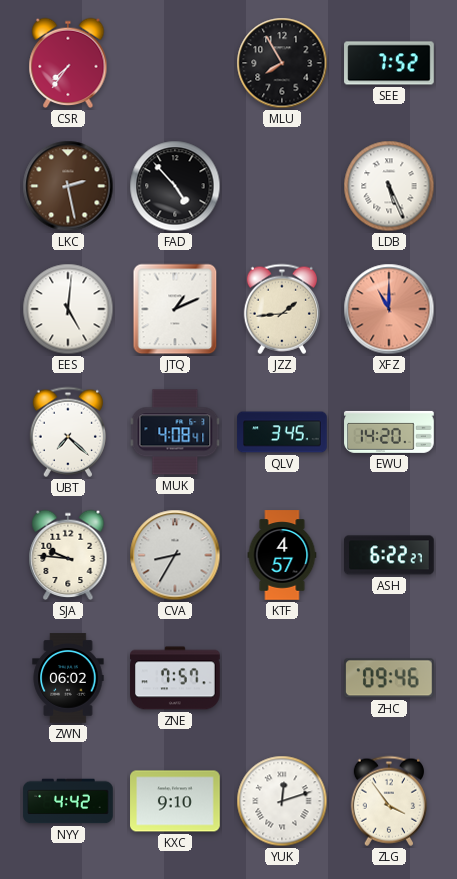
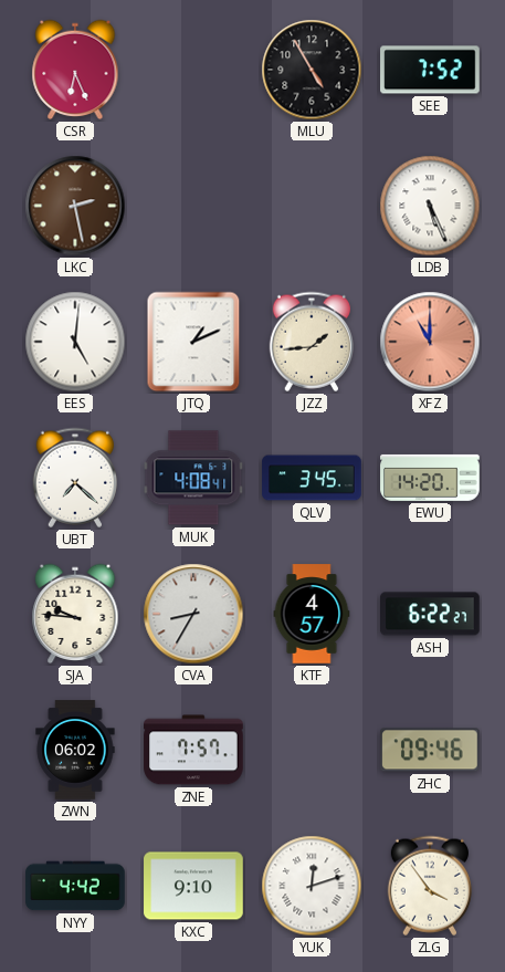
CSR: 7:36 -> 6:26 (75, 70)
MLU: 7:55 -> 4:55 (312, 70)
FAD: 4:53 -> none (175, 186)
